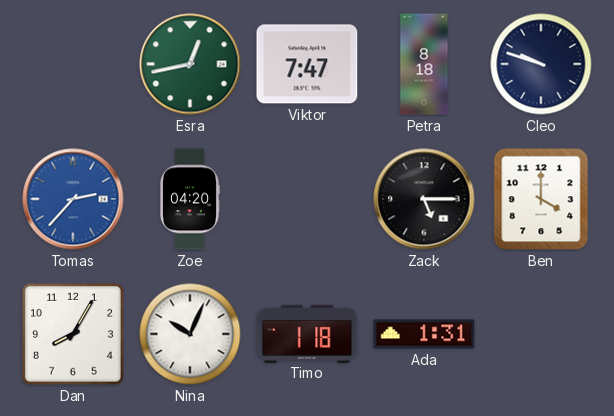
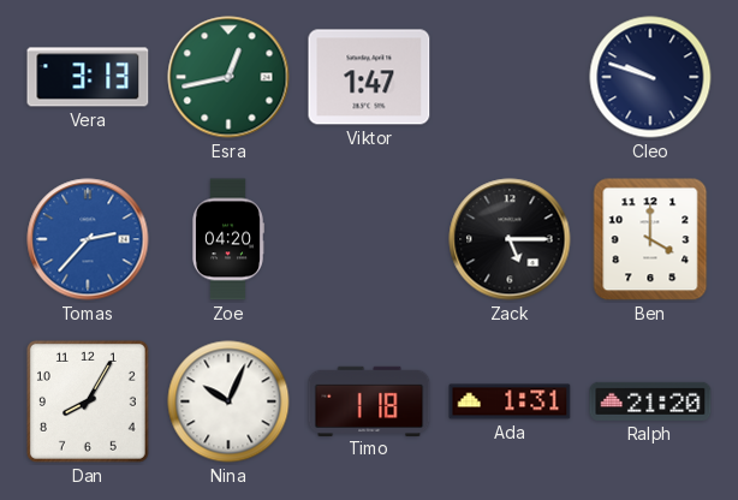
Vera: none -> 3:13 (88, 77)
Viktor: 7:47 -> 1:47 (369, 77)
Petra: 8:18 -> none (424, 64)
Ralph: none -> 21:20 (650, 401)
